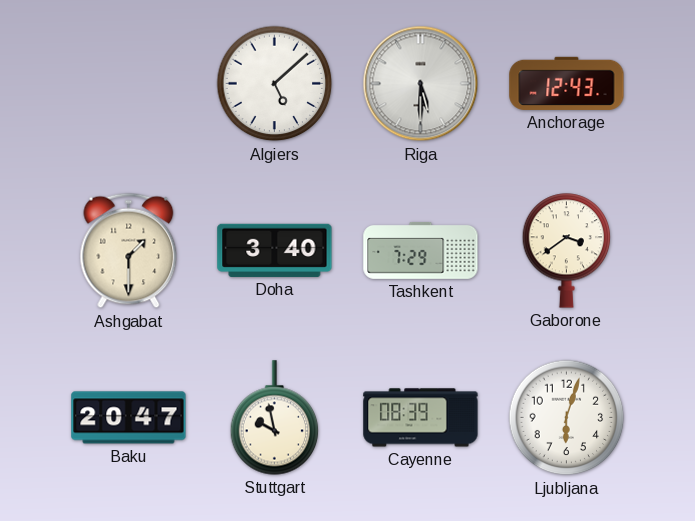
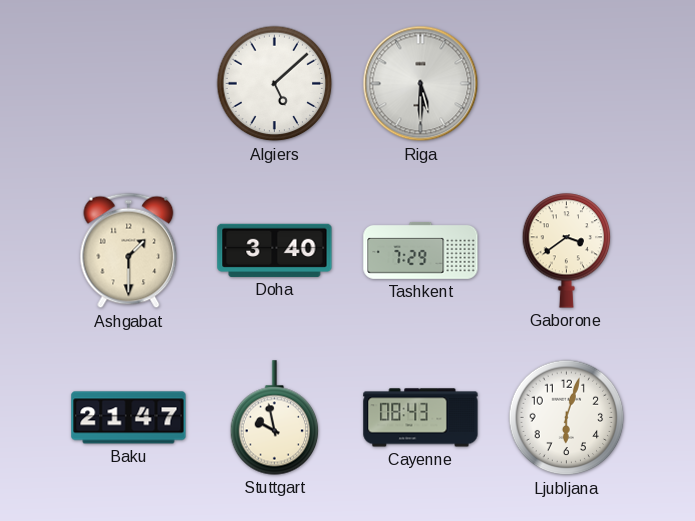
Anchorage: 12:43 -> none (567, 83)
Baku: 20:47 -> 21:47 (129, 418)
Cayenne: 08:39 -> 08:43 (421, 418)
